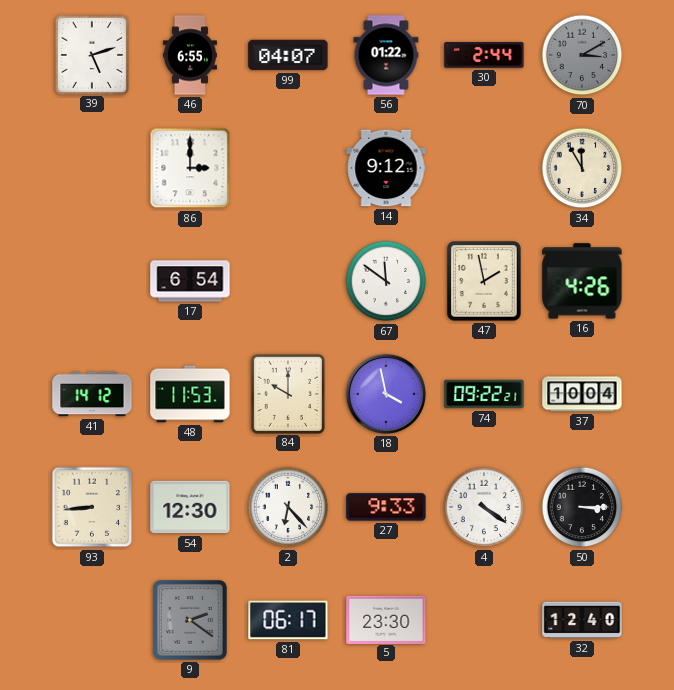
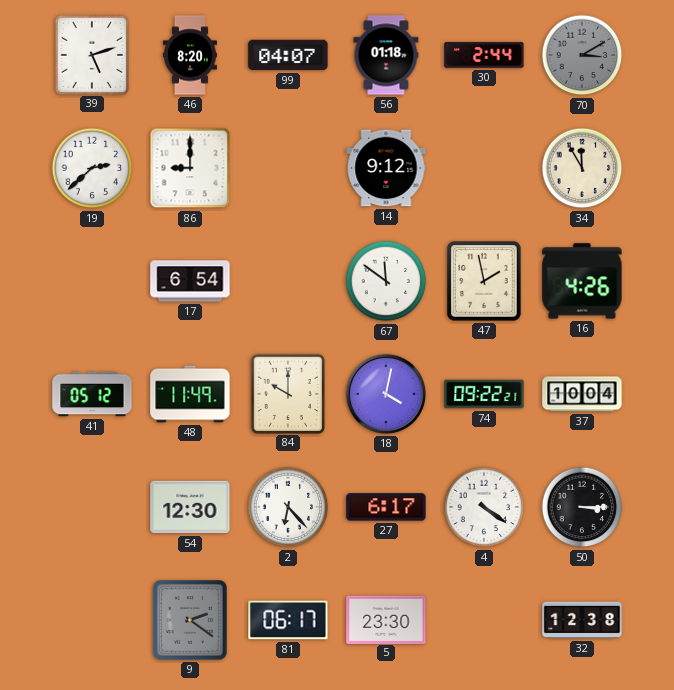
46: 6:55 -> 8:20 (190, 55)
56: 01:22 -> 01:18 (386, 55)
19: none -> 2:38 (92, 168)
86: 3:00 -> 9:00 (190, 168)
41: 14:12 -> 05:12 (92, 394)
48: 11:53 -> 11:49 (190, 394)
18: 3:58 -> 4:02 (386, 394)
93: 8:44 -> none (92, 507)
27: 9:33 -> 6:17 (386, 507)
32: 12:40 -> 12:38 (582, 620)
